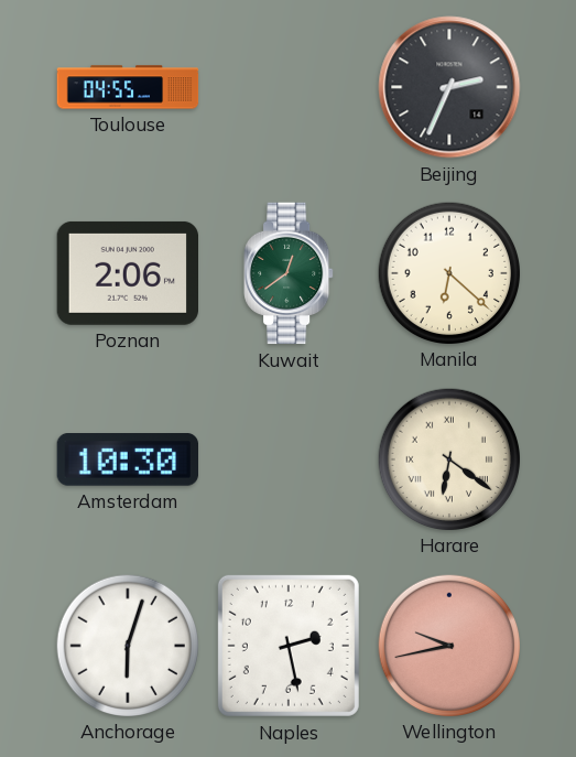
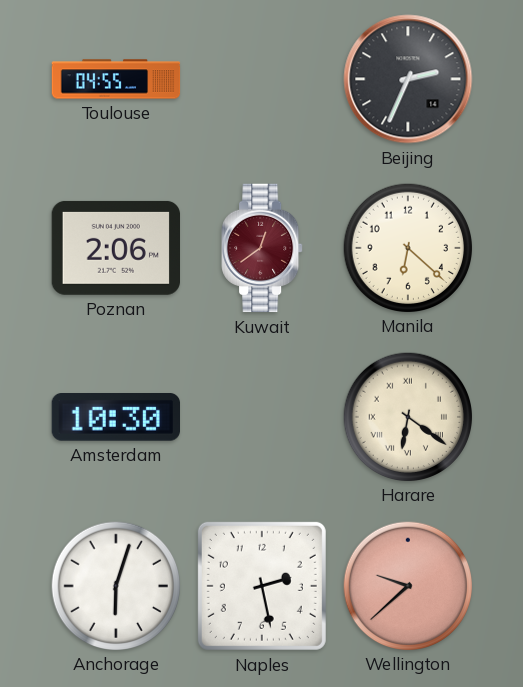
Kuwait dial: green -> burgundy (262, 248)
Wellington: 9:43 -> 9:38 (407, 585)
